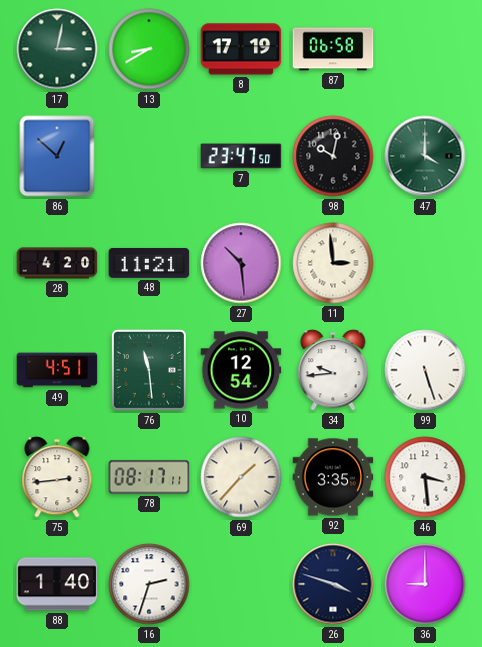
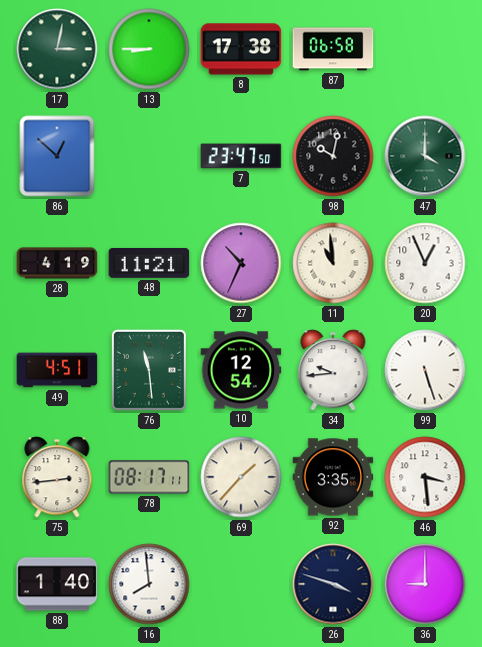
13: 8:40 -> 8:45 (149, 49)
8: 17:19 -> 17:38 (241, 49)
28: 4:20 -> 4:19 (57, 263)
27: 10:29 -> 10:34 (241, 263)
11: 2:59 -> 10:59 (333, 263)
20: none -> 12:56 (425, 263)
16: 2:33 -> 7:59 (149, 584)
